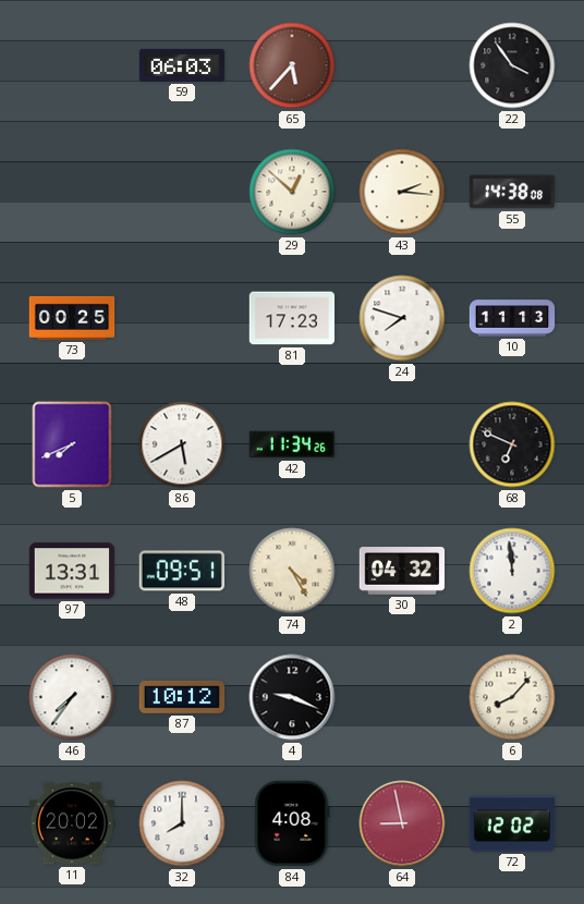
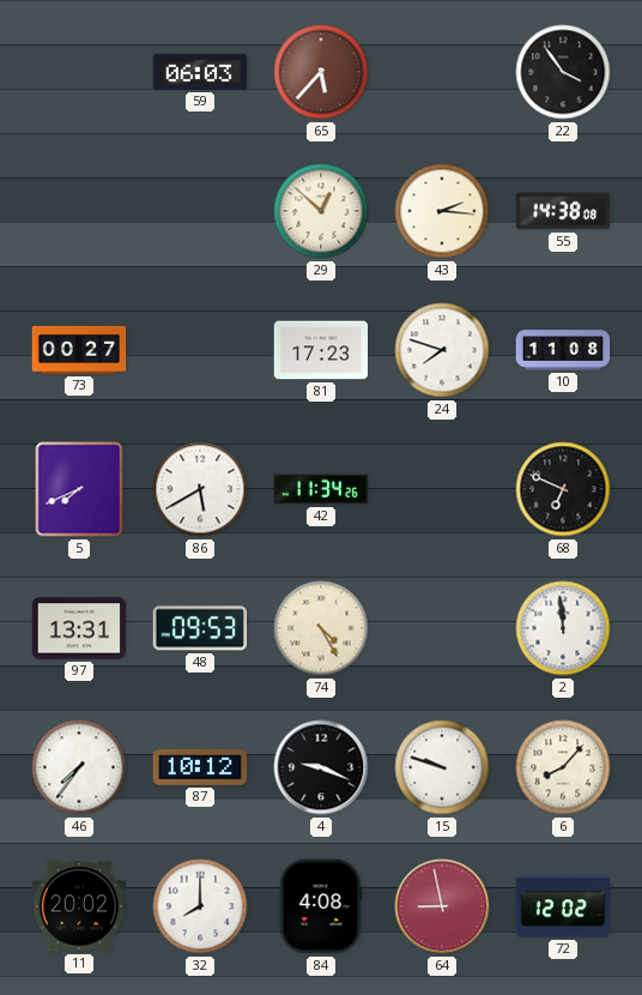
73: 00:25 -> 00:27 (79, 350)
10: 11:13 -> 11:08 (563, 350)
48: 09:51 -> 09:53 (200, 628)
30: 04:32 -> none (402, 571)
15: none -> 9:48 (442, 767)
